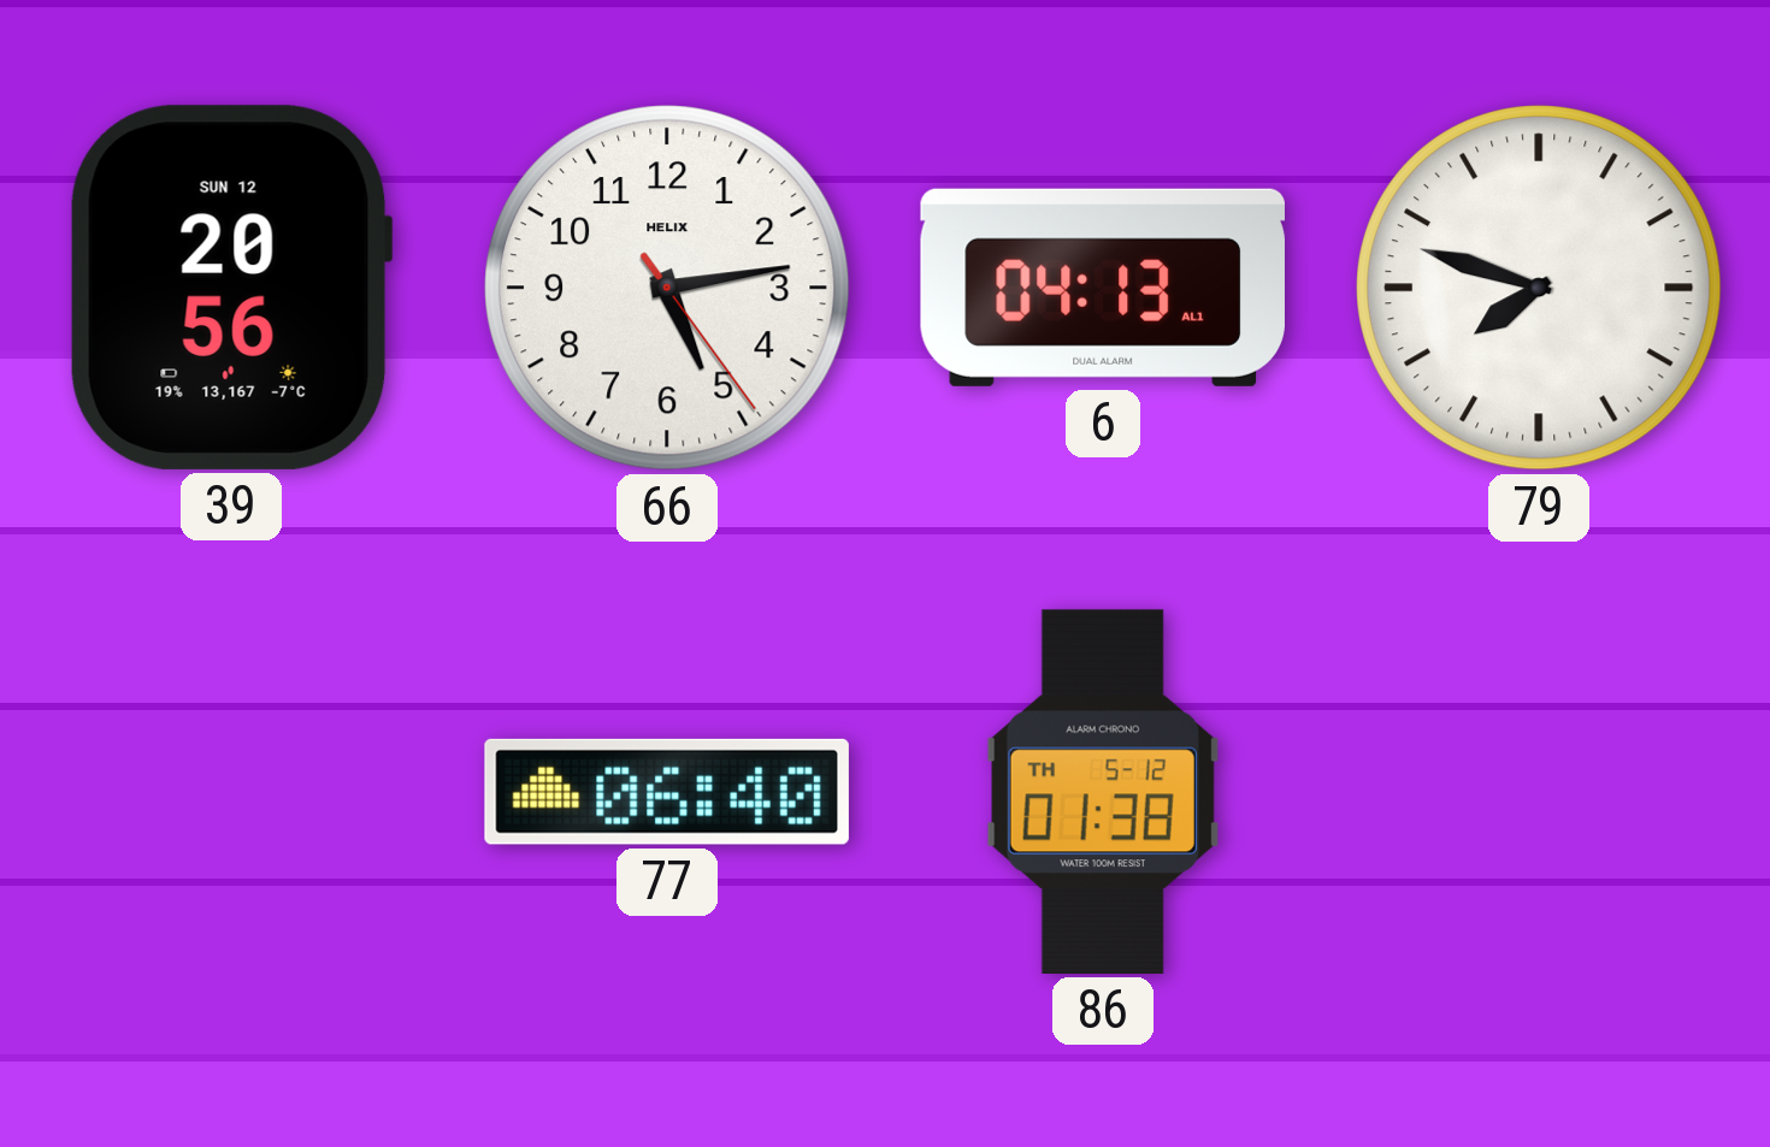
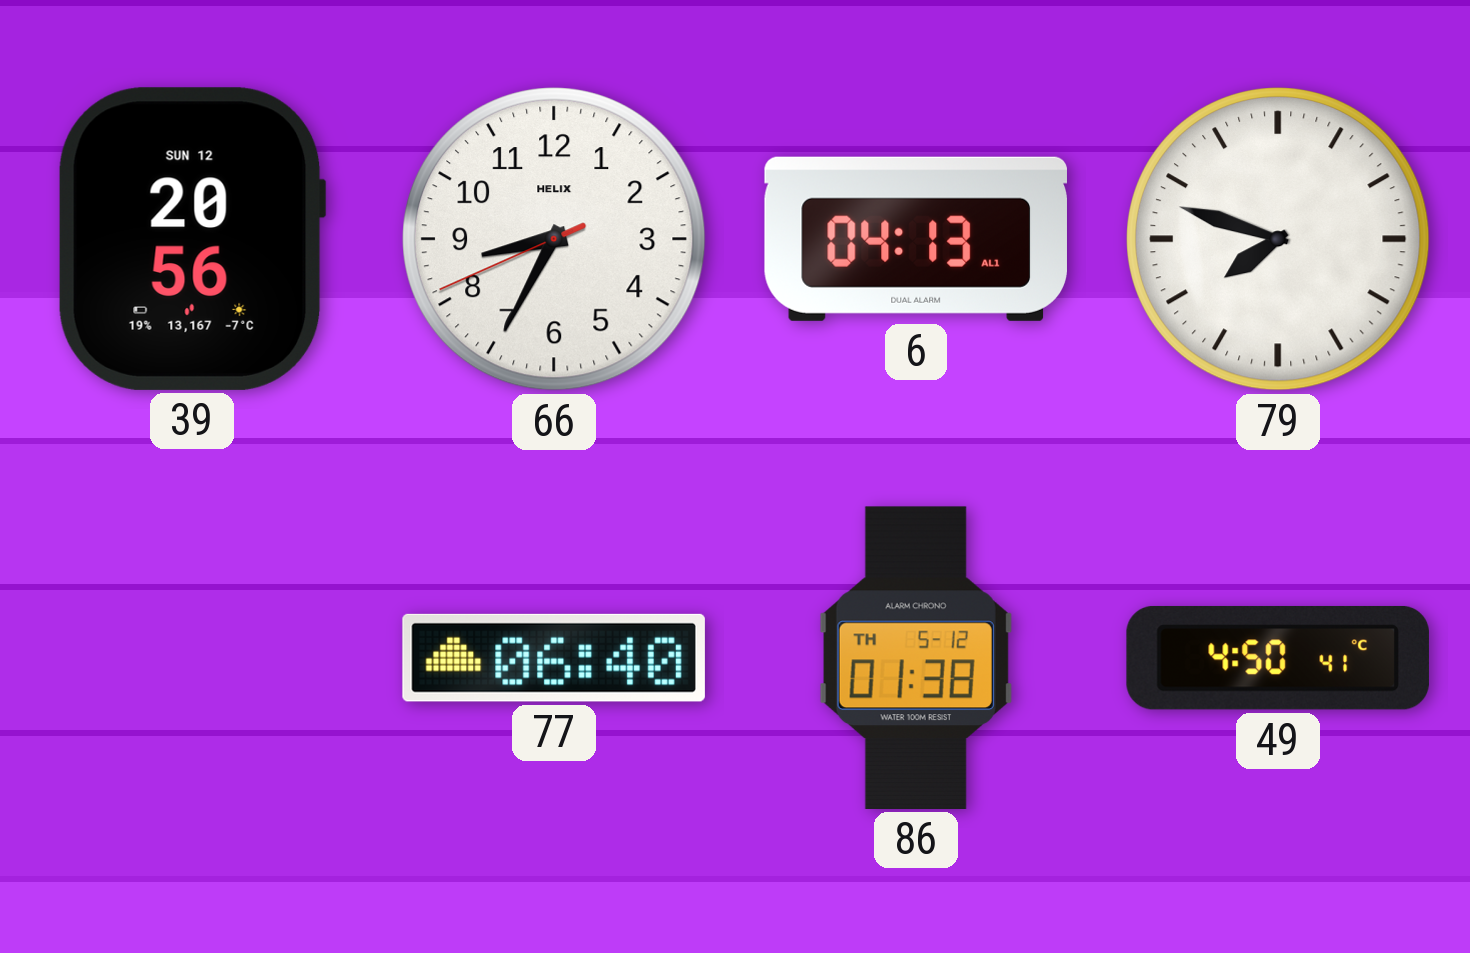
66: 5:13 -> 8:34 (555, 240)
49: none -> 4:50 (1278, 658)
